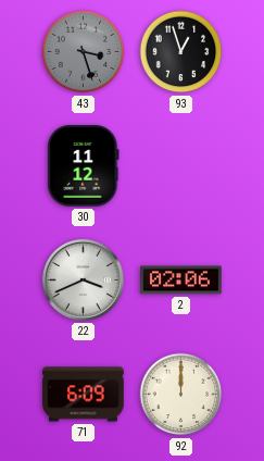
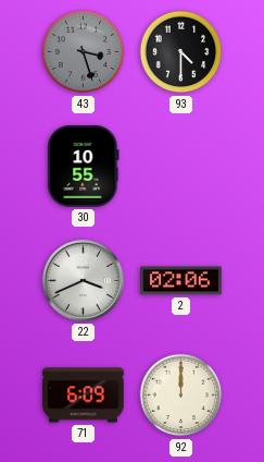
93: 12:57 -> 4:30 (181, 52)
30: 11:12 -> 10:55 (84, 167)
